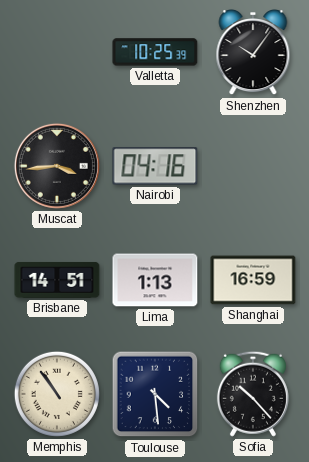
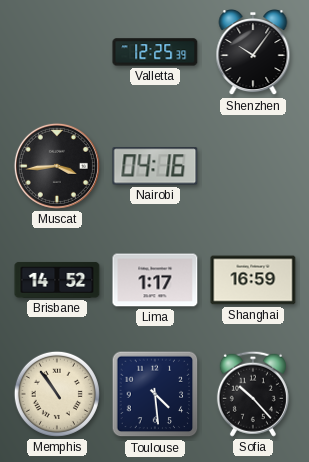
Valletta: 10:25 -> 12:25 (155, 52)
Brisbane: 14:51 -> 14:52 (57, 280)
Lima: 1:13 -> 1:17 (155, 280)
